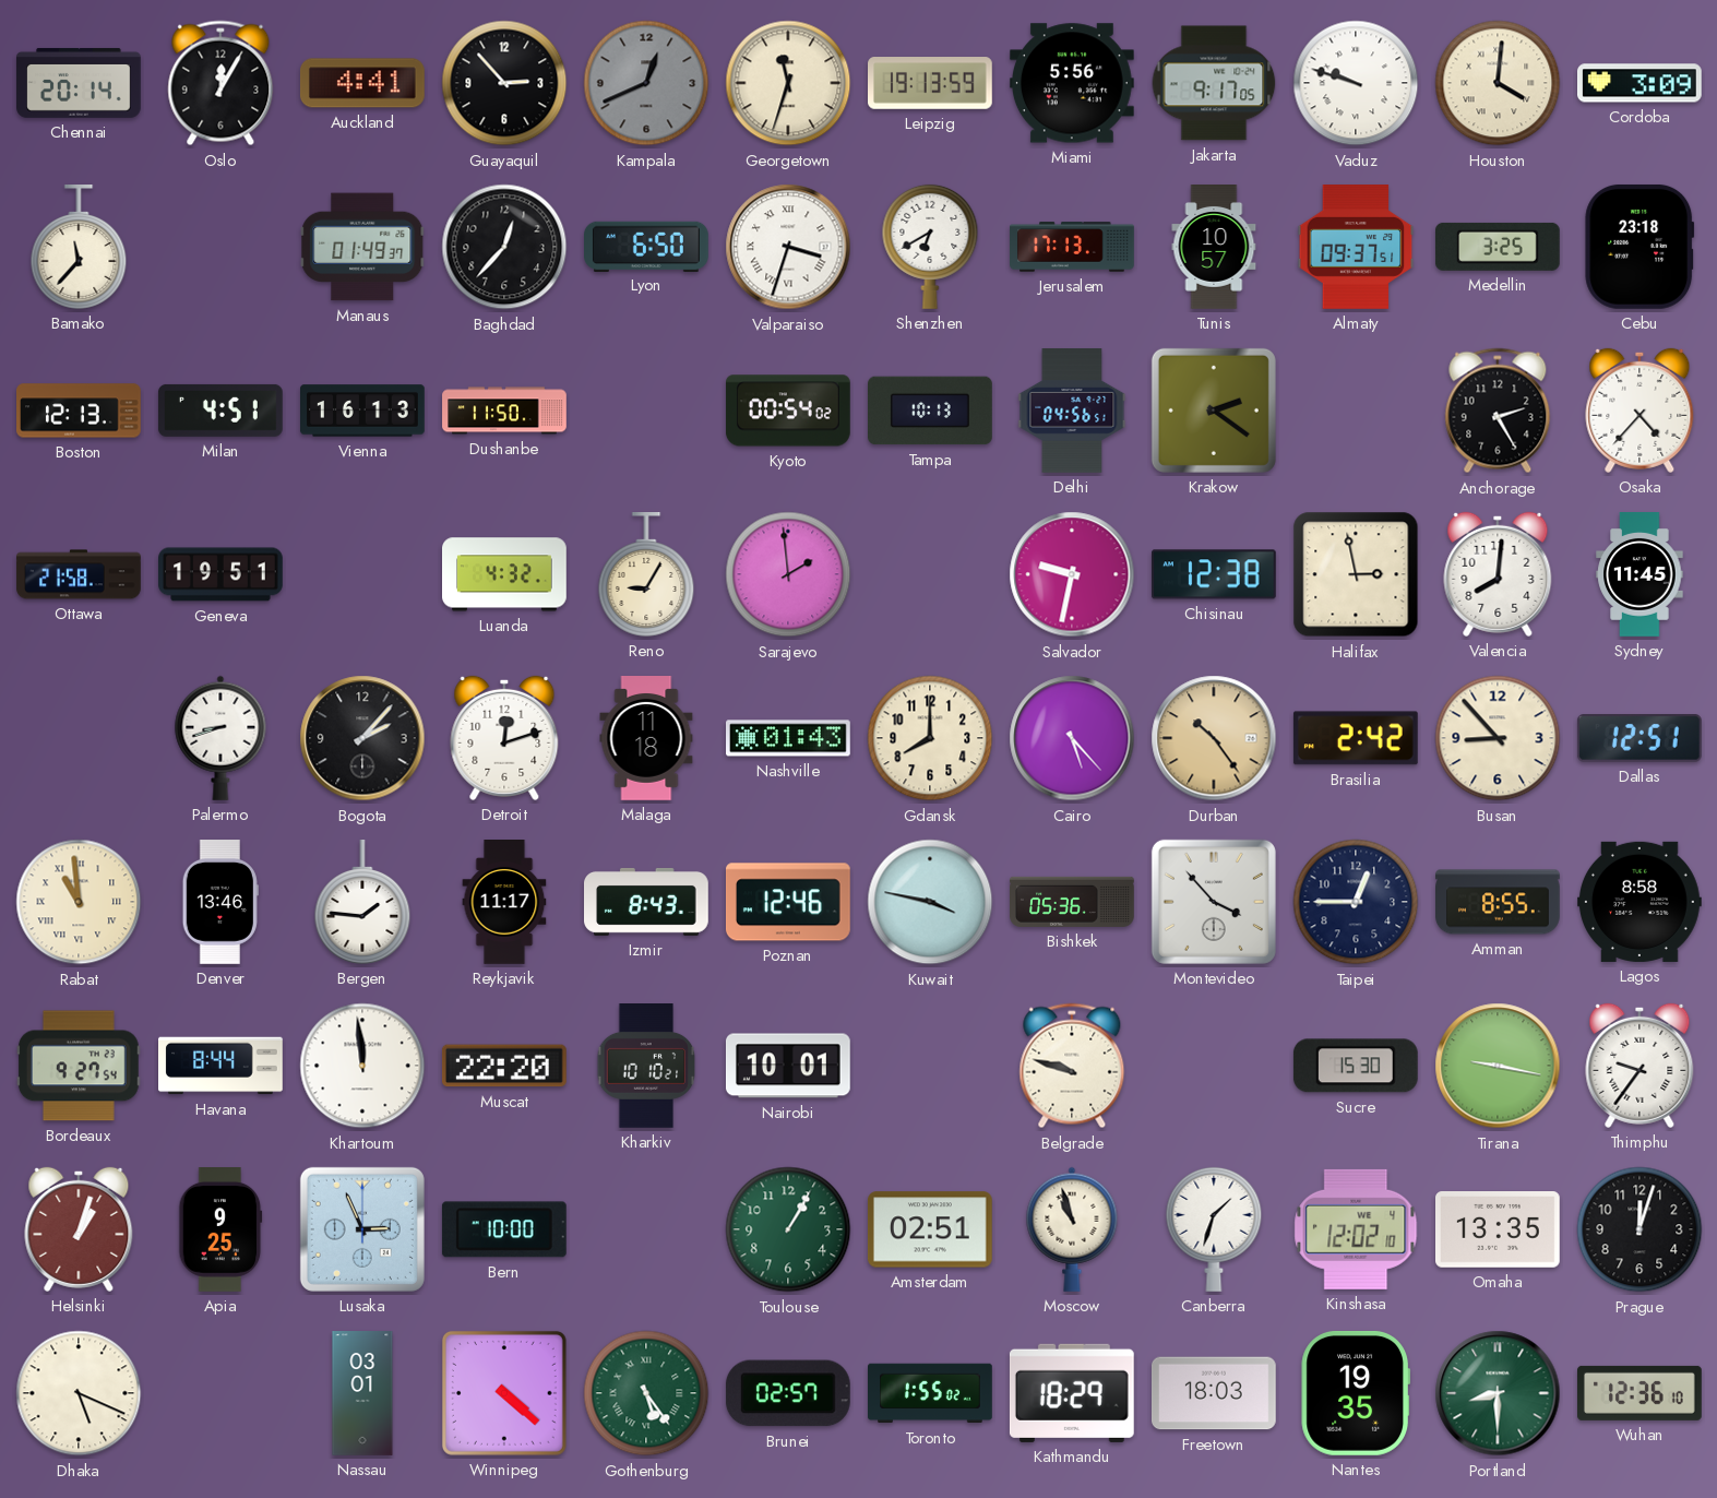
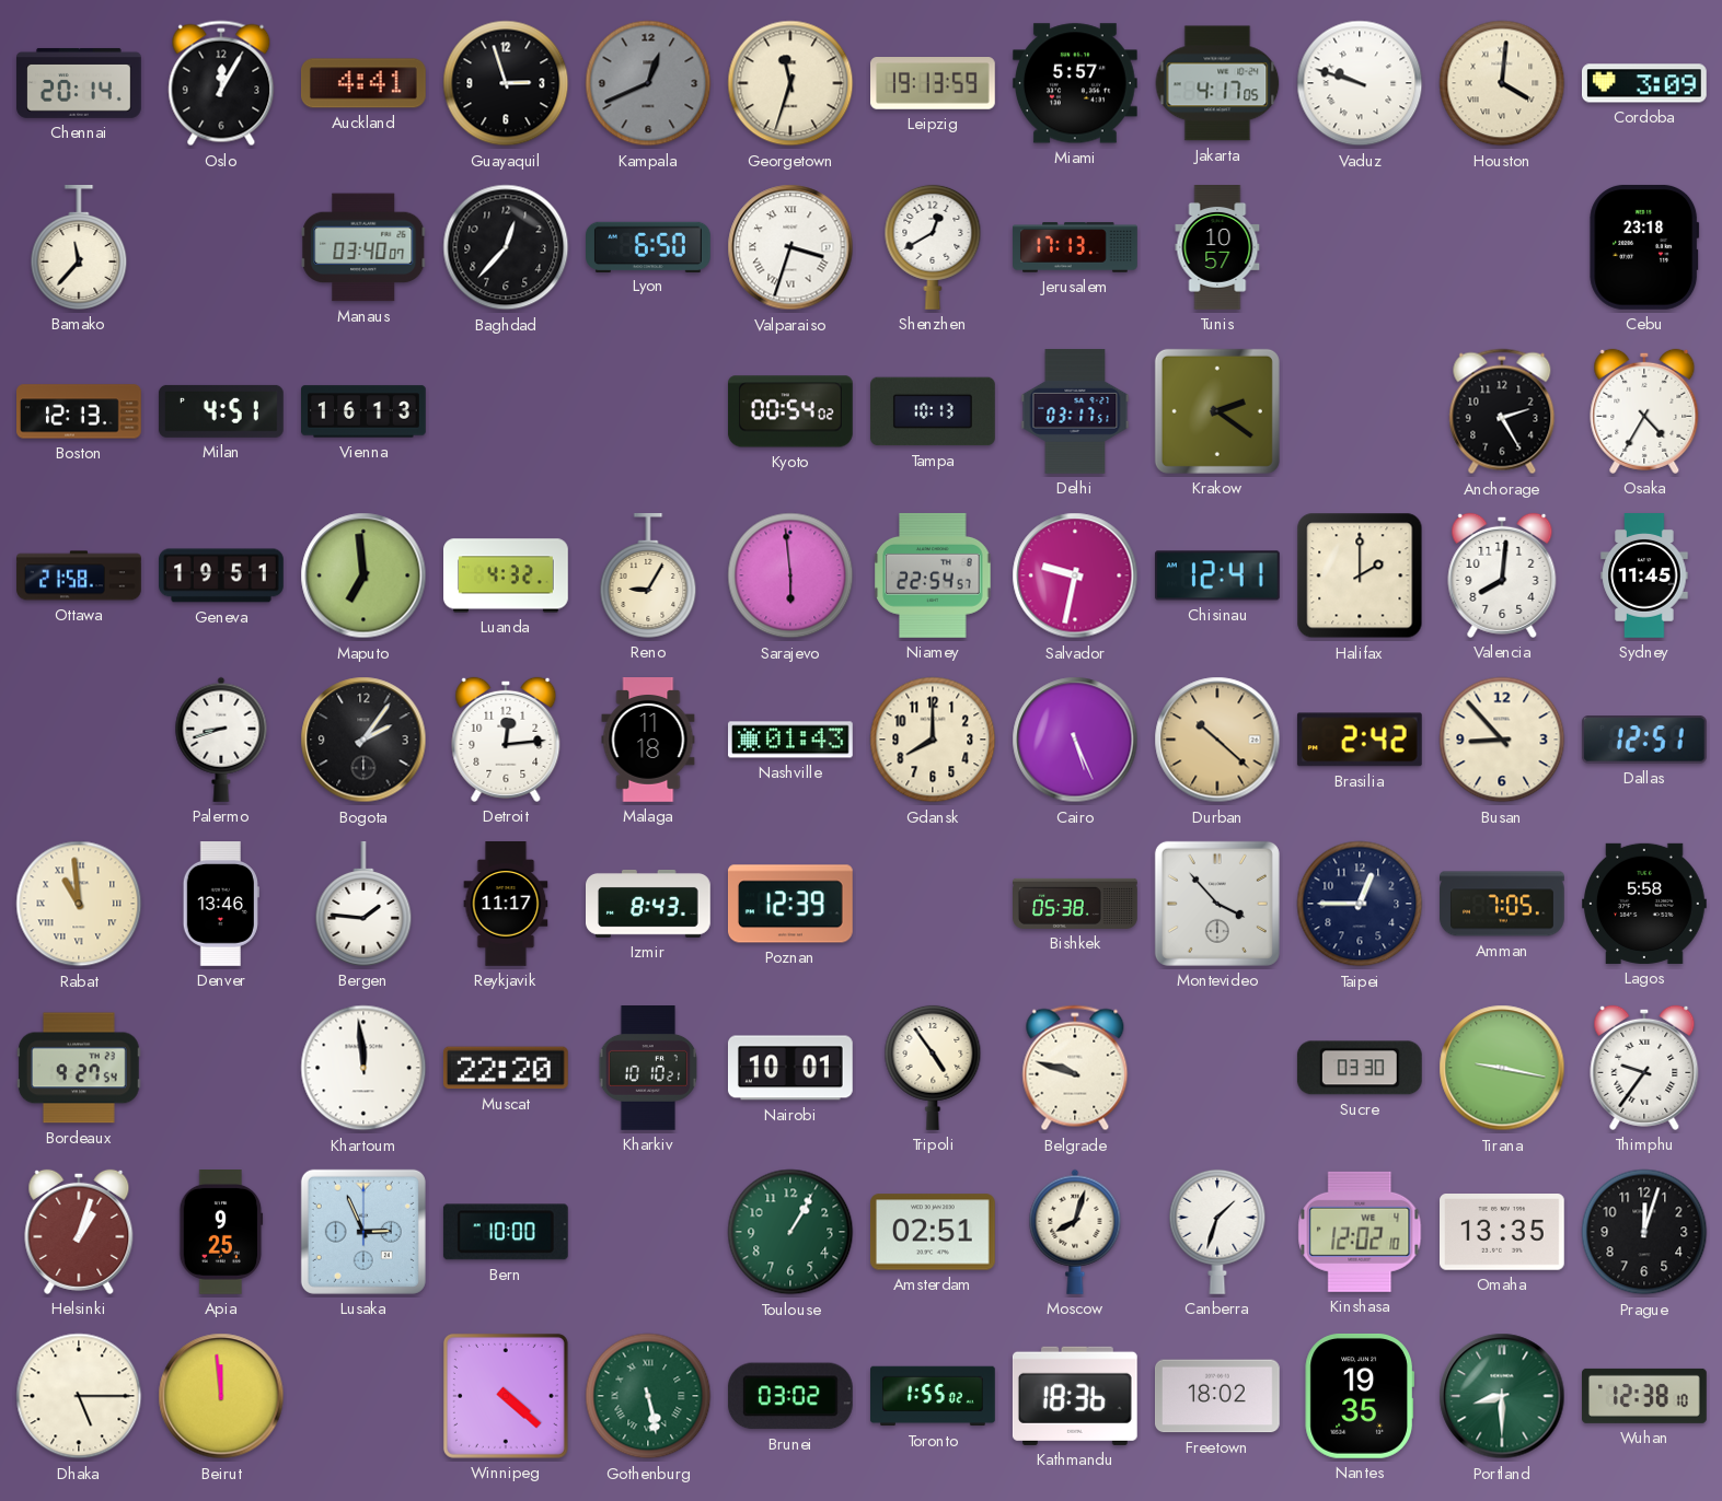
Guayaquil: 2:53 -> 2:57 (506, 83)
Miami: 5:56 -> 5:57 (1075, 83)
Jakarta: 9:17 -> 4:17 (1217, 83)
Manaus: 01:49 -> 03:40 (363, 247)
Shenzhen: 6:40 -> 12:40 (933, 247)
Almaty: 09:37 -> none (1356, 248)
Medellin: 3:25 -> none (1498, 247)
Dushanbe: 11:50 -> none (504, 411)
Delhi: 04:56 -> 03:17 (1075, 412)
Osaka: 4:37 -> 4:35 (1644, 411)
Maputo: none -> 6:59 (363, 575)
Sarajevo: 1:59 -> 5:59 (790, 575)
Niamey: none -> 22:54 (933, 575)
Chisinau: 12:38 -> 12:41 (1217, 575)
Halifax: 2:58 -> 2:00 (1360, 575)
Bogota: 2:07 -> 2:06 (363, 740)
Detroit: 12:12 -> 12:14 (506, 740)
Cairo: 5:23 -> 5:26 (1075, 740)
Durban: 10:24 -> 10:22 (1217, 740)
Poznan: 12:46 -> 12:39 (790, 904)
Kuwait: 3:47 -> none (930, 902)
Bishkek: 05:36 -> 05:38 (1075, 904)
Amman: 8:55 -> 7:05 (1502, 904)
Lagos: 8:58 -> 5:58 (1645, 904)
Havana: 8:44 -> none (222, 1066)
Tripoli: none -> 4:54 (933, 1068)
Sucre: 15:30 -> 03:30 (1360, 1068)
Moscow: 10:57 -> 8:03 (1075, 1232)
Dhaka: 5:19 -> 5:15 (79, 1396)
Beirut: none -> 11:59 (221, 1396)
Nassau: 03:01 -> none (362, 1393)
Gothenburg: 5:24 -> 5:28 (648, 1396)
Brunei: 02:57 -> 03:02 (790, 1396)
Kathmandu: 18:29 -> 18:36 (1075, 1396)
Freetown: 18:03 -> 18:02 (1218, 1396)
Wuhan: 12:36 -> 12:38 (1645, 1396)
